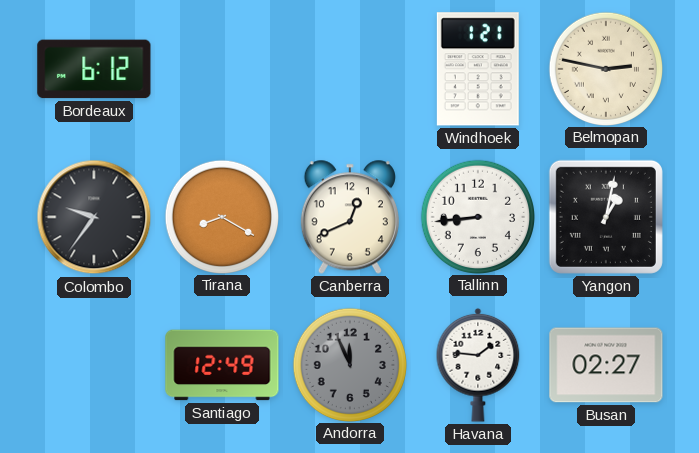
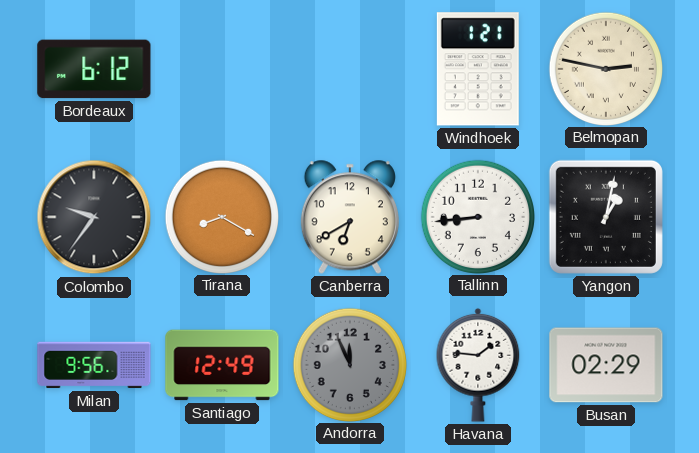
Canberra: 12:41 -> 6:40 (350, 217)
Milan: none -> 9:56 (94, 365)
Busan: 02:27 -> 02:29 (606, 365)
